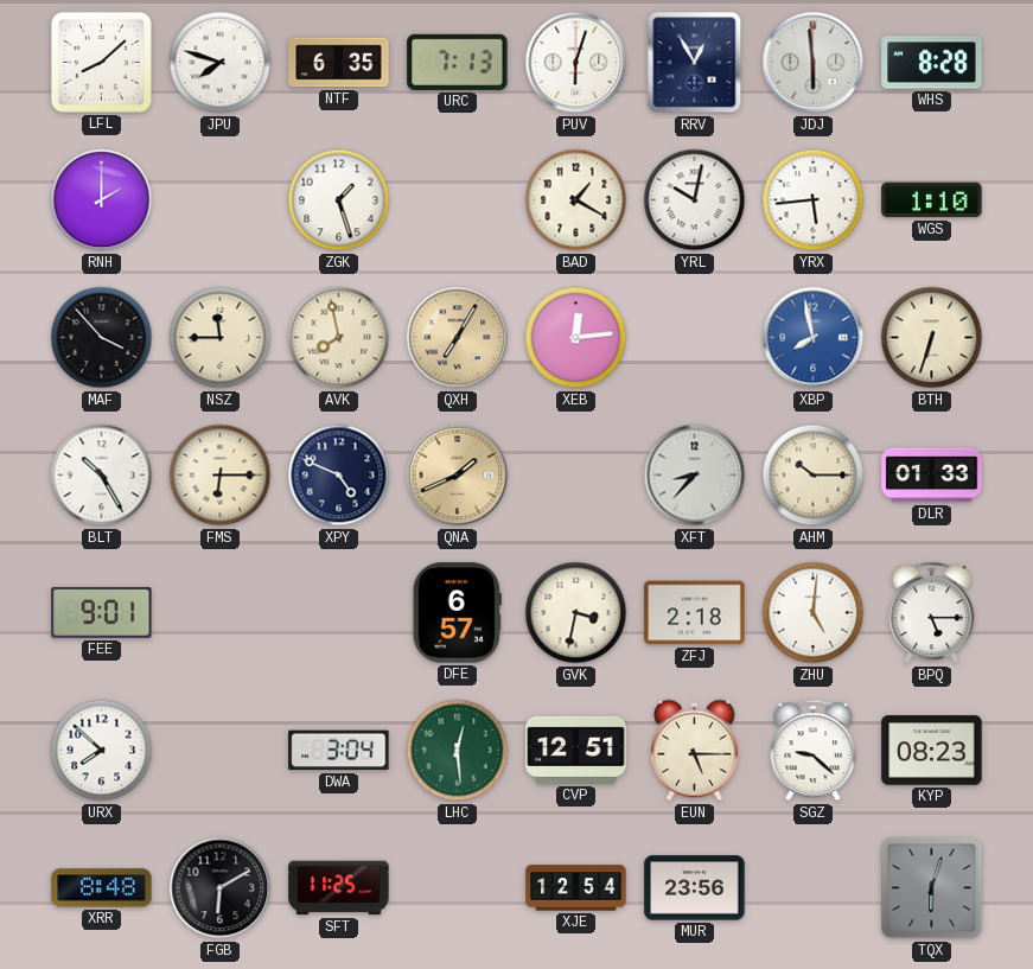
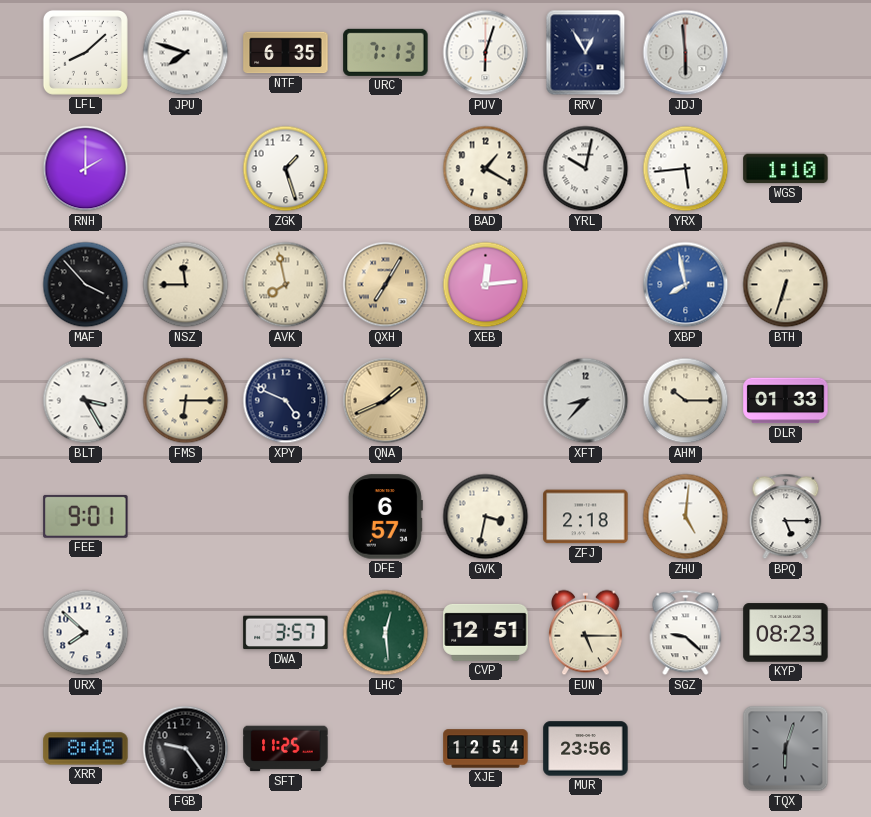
WHS: 8:28 -> none (932, 63)
BLT: 10:25 -> 3:25 (86, 401)
DWA: 3:04 -> 3:57 (286, 633)
FGB: 6:10 -> 9:24 (186, 749)
